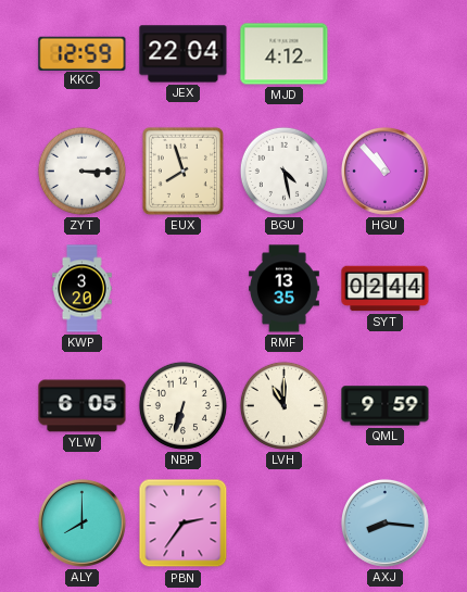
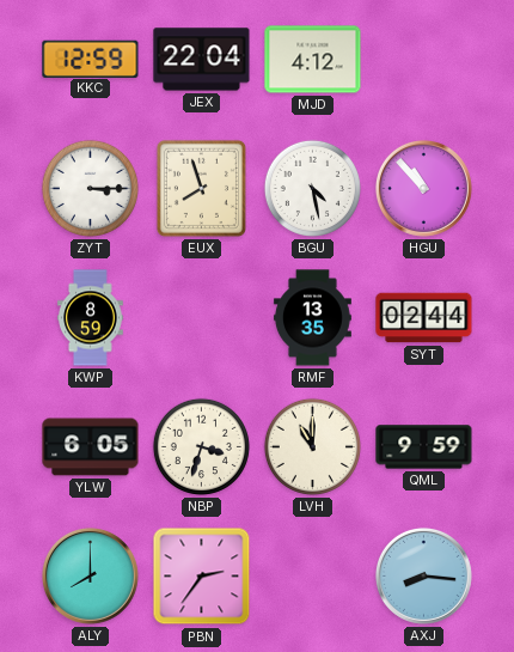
KWP: 3:20 -> 8:59 (91, 318)
NBP: 6:33 -> 3:33 (201, 446)
